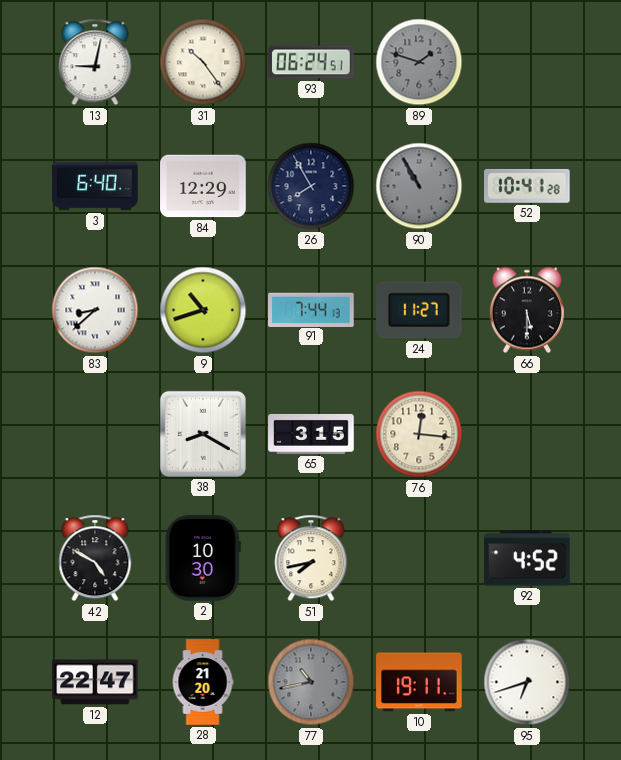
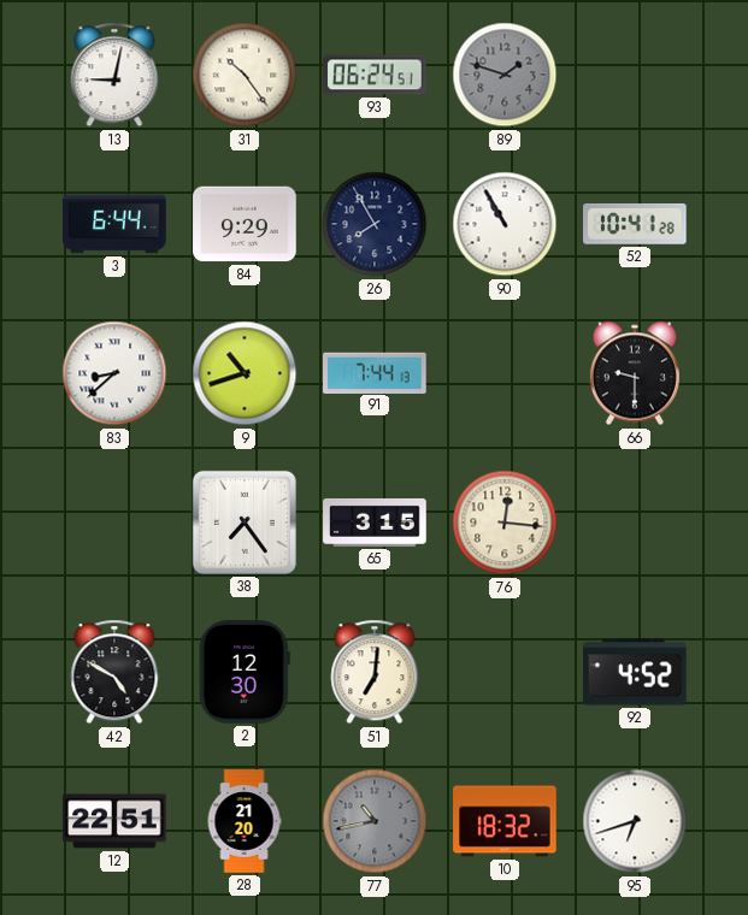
3: 6:40 -> 6:44 (114, 224)
84: 12:29 -> 9:29 (245, 224)
90 dial: grey -> white (505, 224)
24: 11:27 -> none (420, 310)
66: 5:30 -> 9:30 (635, 373)
38: 8:20 -> 7:24 (245, 523)
2: 10:30 -> 12:30 (245, 672)
51: 7:43 -> 7:01 (375, 672)
12: 22:47 -> 22:51 (114, 821)
10: 19:11 -> 18:32 (505, 821)
